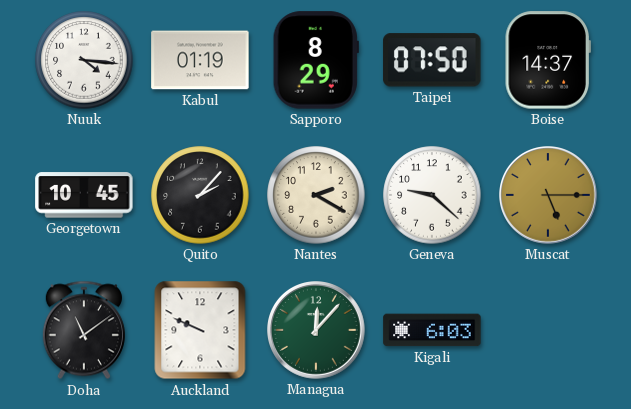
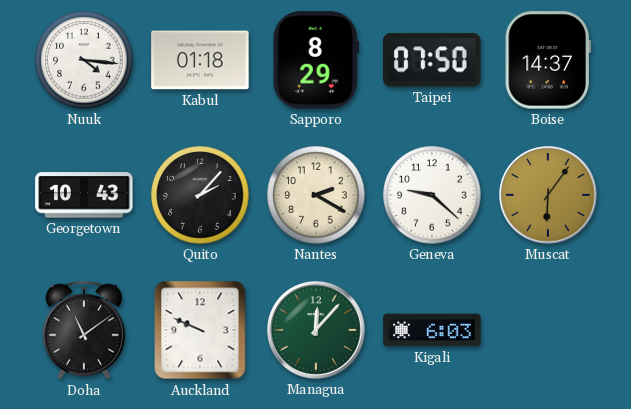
Kabul: 01:19 -> 01:18 (200, 60)
Georgetown: 10:45 -> 10:43 (84, 195)
Muscat: 5:15 -> 6:06 (549, 196)
